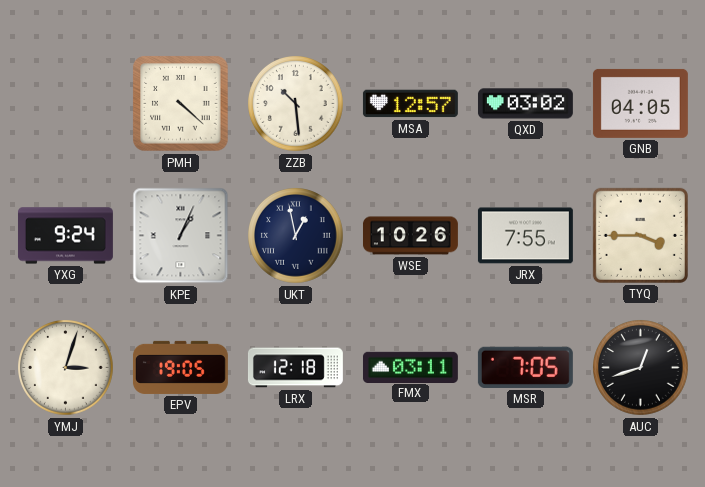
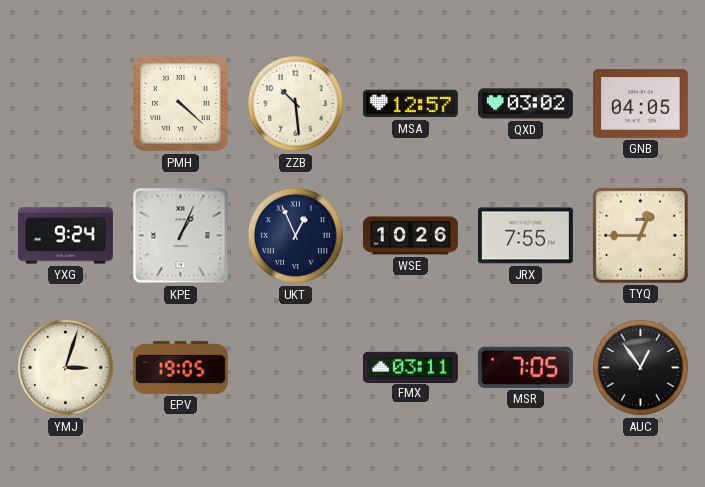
UKT: 12:58 -> 12:56 (296, 236)
TYQ: 3:45 -> 12:45 (640, 235)
LRX: 12:18 -> none (295, 368)
AUC: 12:42 -> 12:54 (641, 368)
